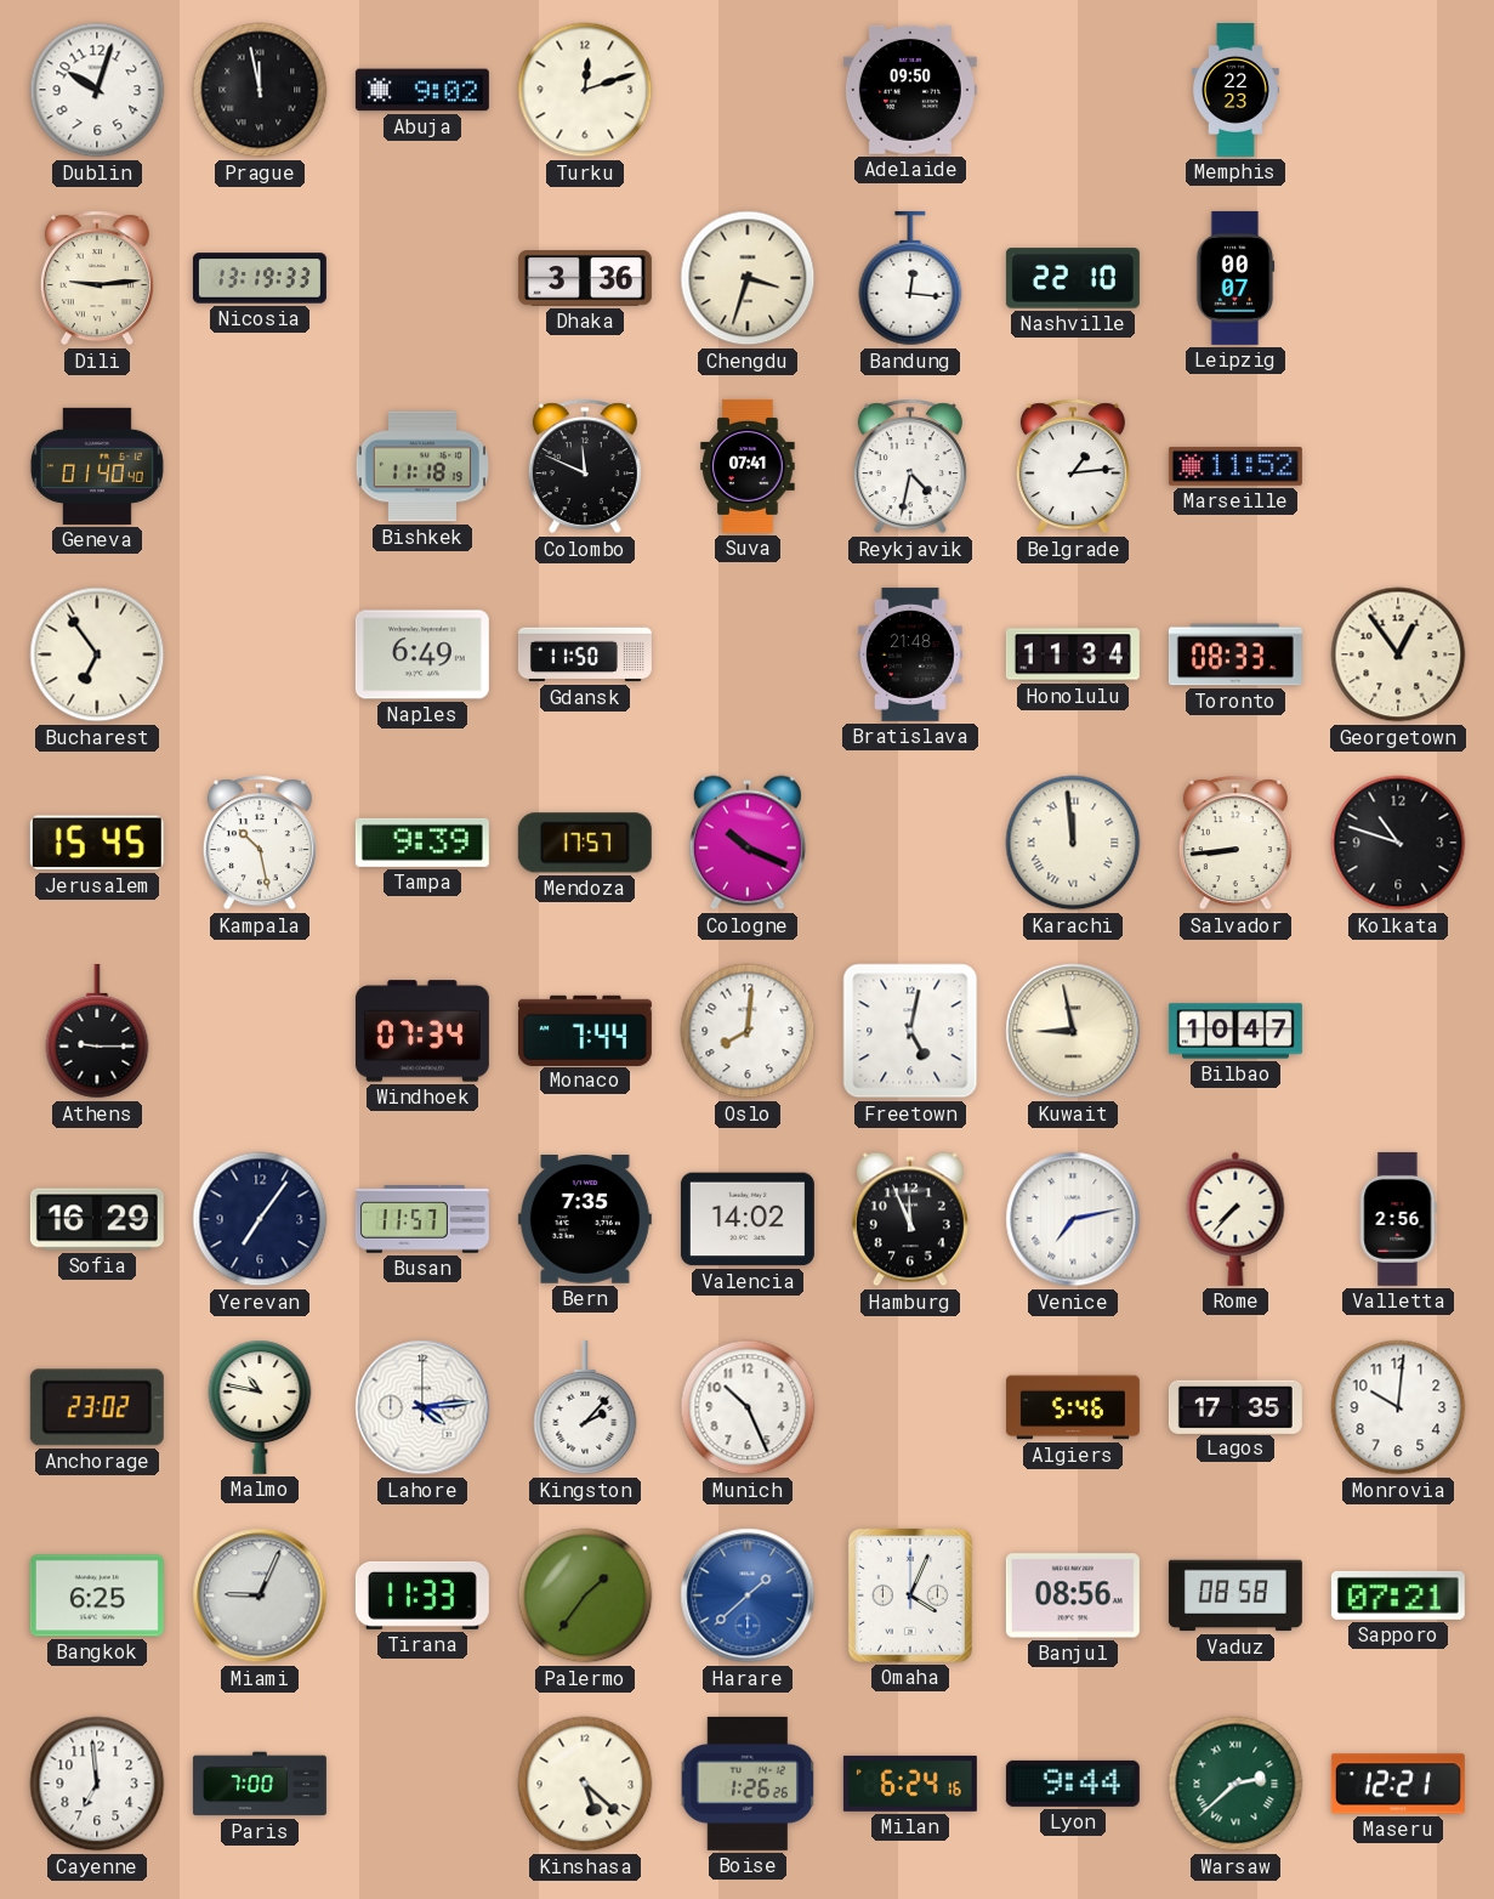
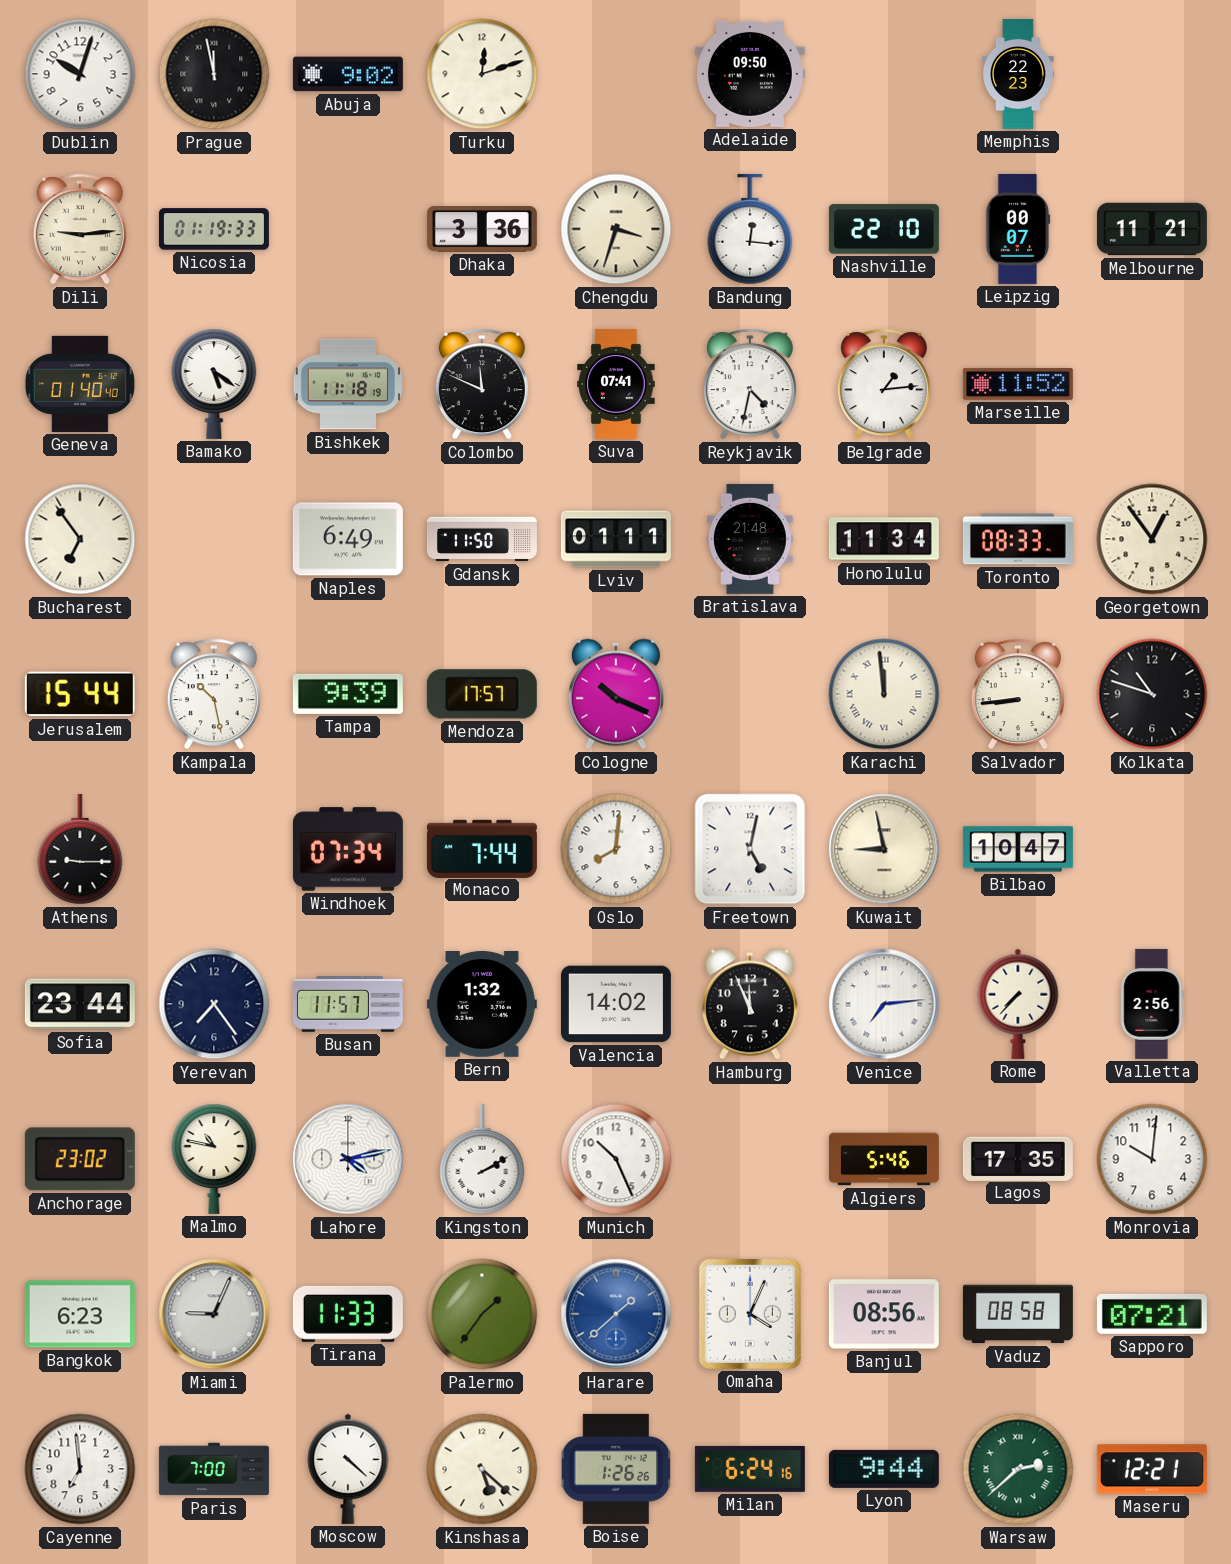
Nicosia: 13:19 -> 01:19 (214, 229)
Melbourne: none -> 11:21 (1152, 229)
Bamako: none -> 5:21 (214, 384)
Lviv: none -> 01:11 (616, 539)
Jerusalem: 15:45 -> 15:44 (80, 694)
Sofia: 16:29 -> 23:44 (80, 1004)
Yerevan: 7:06 -> 7:24 (214, 1004)
Bern: 7:35 -> 1:32 (482, 1005)
Venice: 7:13 -> 7:14 (884, 1004)
Lahore: 4:14 -> 4:13 (348, 1159)
Kingston: 2:07 -> 2:10 (482, 1159)
Bangkok: 6:25 -> 6:23 (80, 1314)
Moscow: none -> 4:22 (348, 1469)
